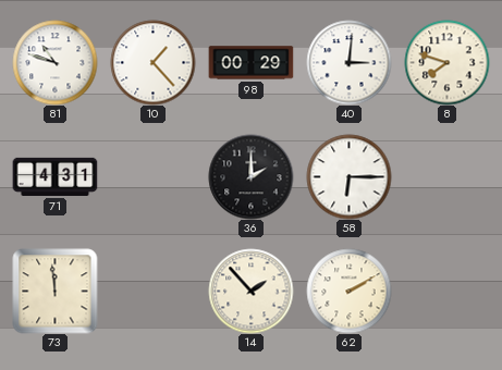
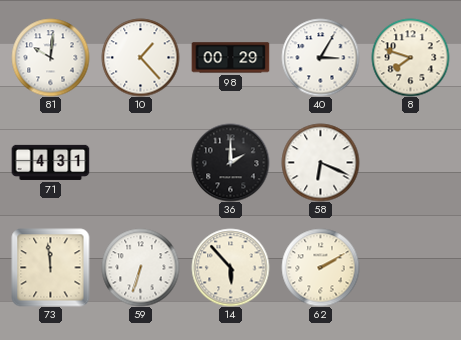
81: 10:48 -> 10:01 (50, 57)
40: 3:01 -> 3:05 (320, 57)
58: 6:15 -> 6:19 (320, 162)
59: none -> 6:33 (140, 267)
14: 1:53 -> 5:53 (230, 267)
